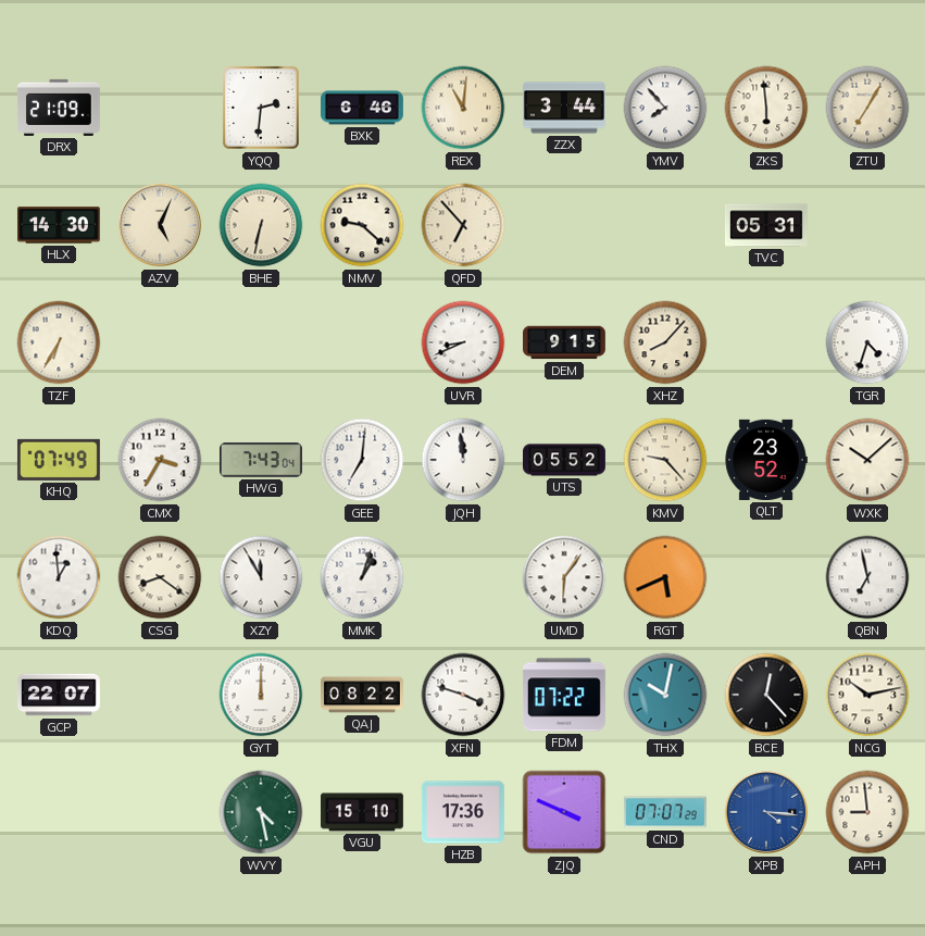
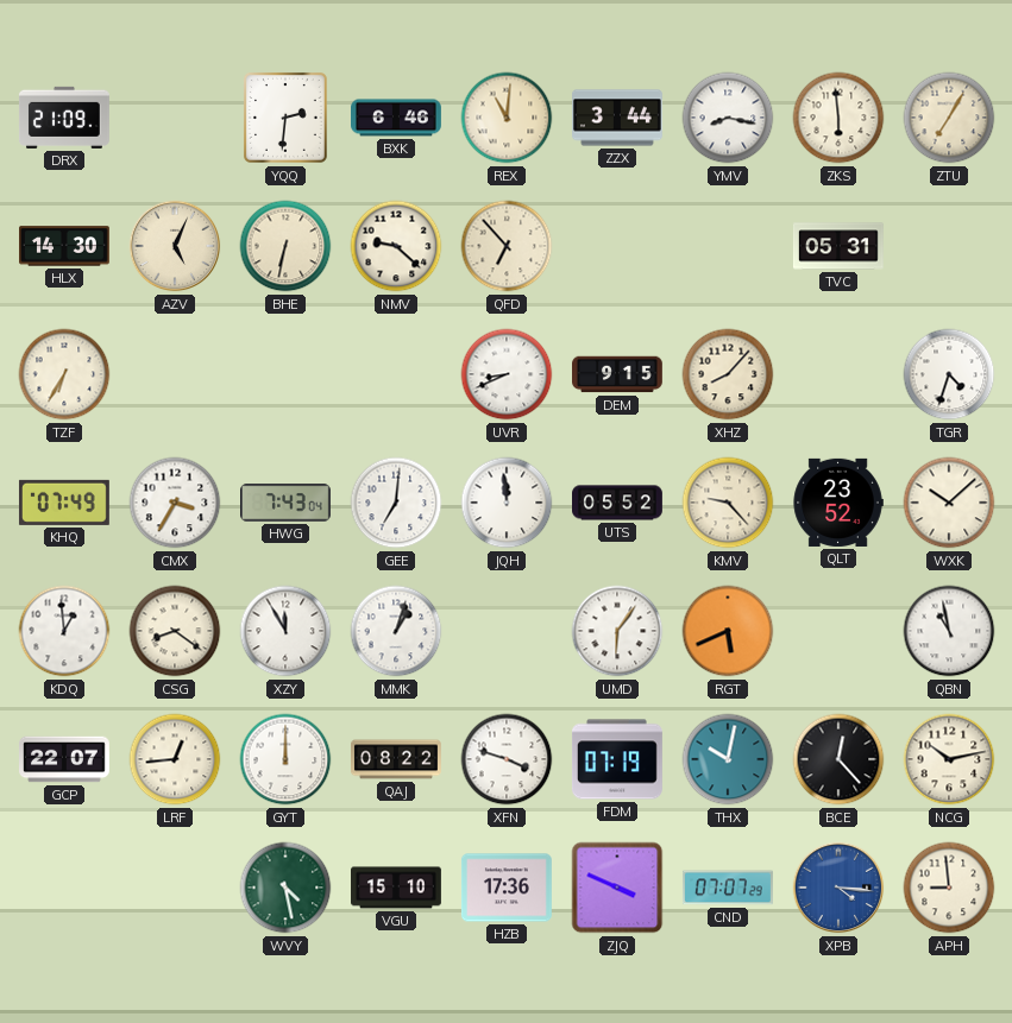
YMV: 7:53 -> 8:17 (728, 118)
QBN: 6:58 -> 10:58 (949, 631)
LRF: none -> 12:44 (175, 759)
FDM: 07:22 -> 07:19 (617, 759)
